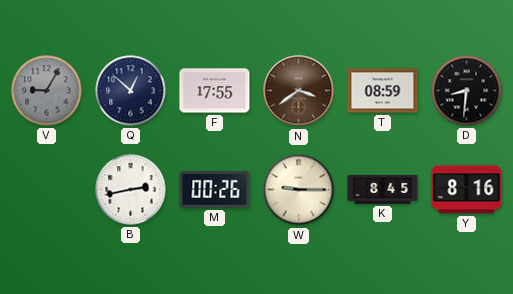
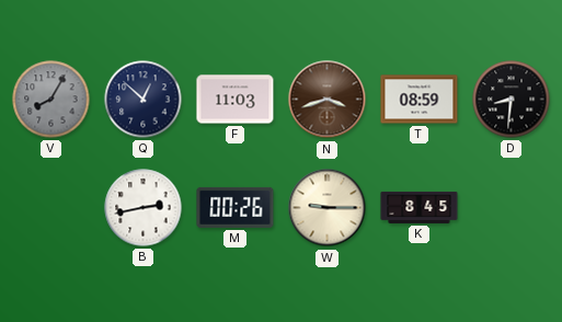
V: 9:05 -> 8:05 (51, 100)
F: 17:55 -> 11:03 (236, 100)
N: 3:39 -> 3:42 (328, 100)
Y: 8:16 -> none (467, 190)
